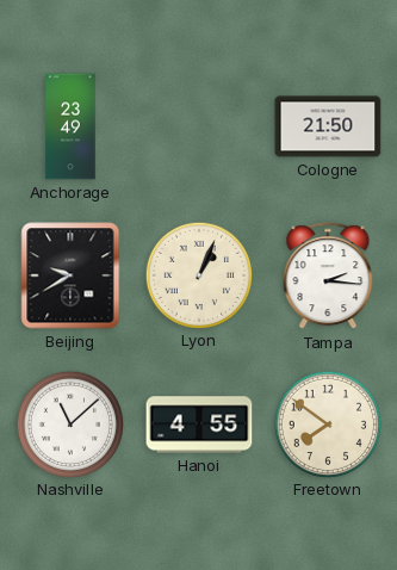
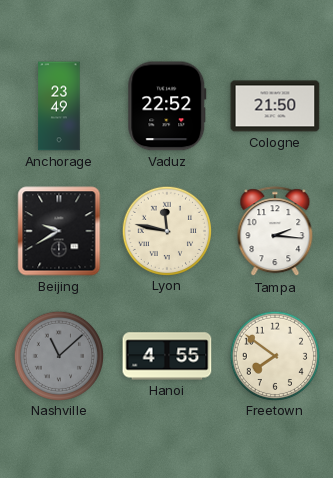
Vaduz: none -> 22:52 (167, 106)
Lyon: 1:04 -> 11:47 (166, 230)
Nashville dial: white -> grey (58, 355)
